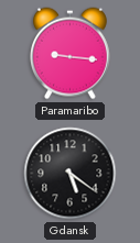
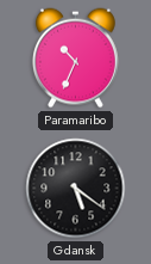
Paramaribo: 9:16 -> 10:34 (75, 59)
